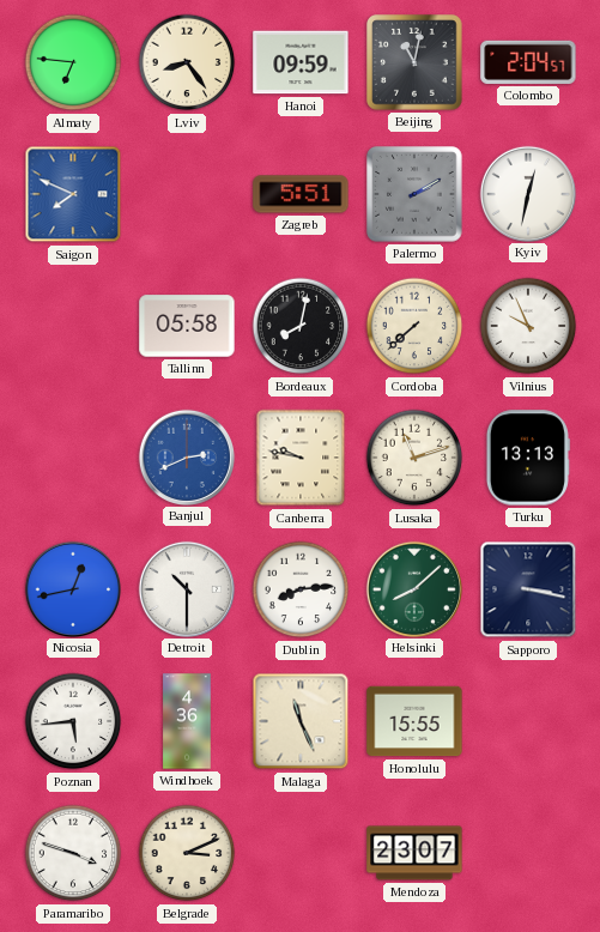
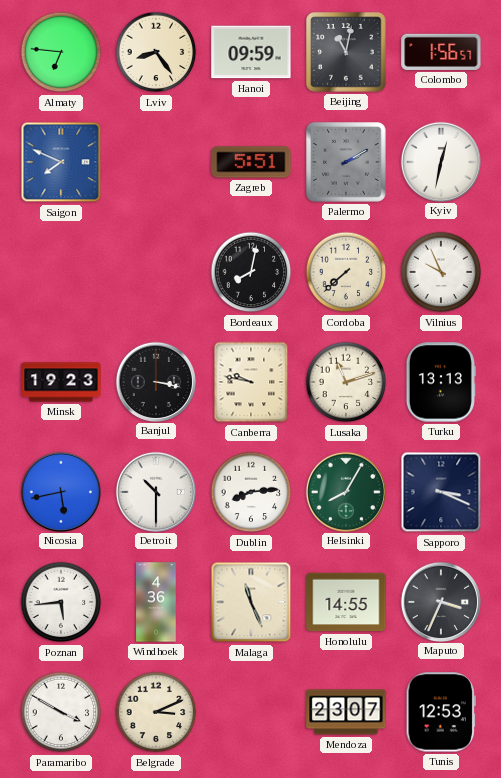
Colombo: 2:04 -> 1:56 (441, 52)
Tallinn: 05:58 -> none (187, 326)
Minsk: none -> 19:23 (61, 382)
Banjul: 2:41 -> 3:17 (155, 381)
Banjul dial: blue -> black (155, 381)
Nicosia: 12:43 -> 5:43 (60, 491)
Helsinki: 8:08 -> 8:05 (345, 491)
Sapporo: 3:17 -> 3:19 (441, 492)
Honolulu: 15:55 -> 14:55 (346, 602)
Maputo: none -> 3:34 (440, 601)
Paramaribo: 3:48 -> 3:50 (61, 712)
Tunis: none -> 12:53 (441, 712)
